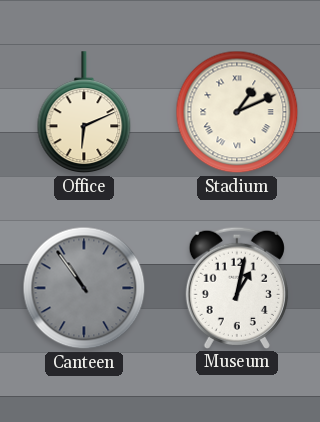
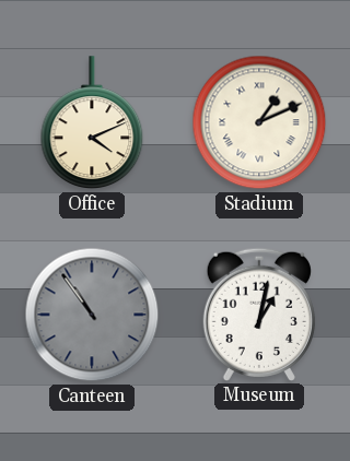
Office: 6:11 -> 4:11 (92, 123)
